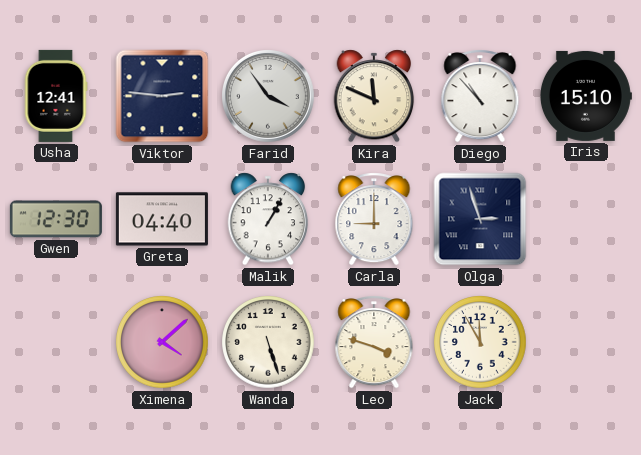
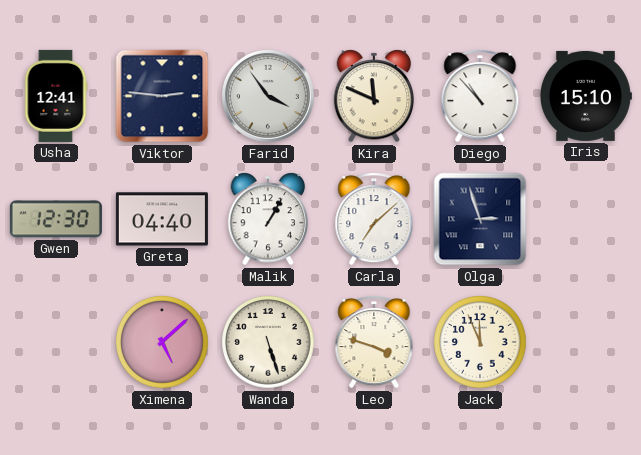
Carla: 9:00 -> 7:08 (374, 219)
Ximena: 4:08 -> 5:08 (162, 342)
Jack: 11:55 -> 11:56 (480, 342)
